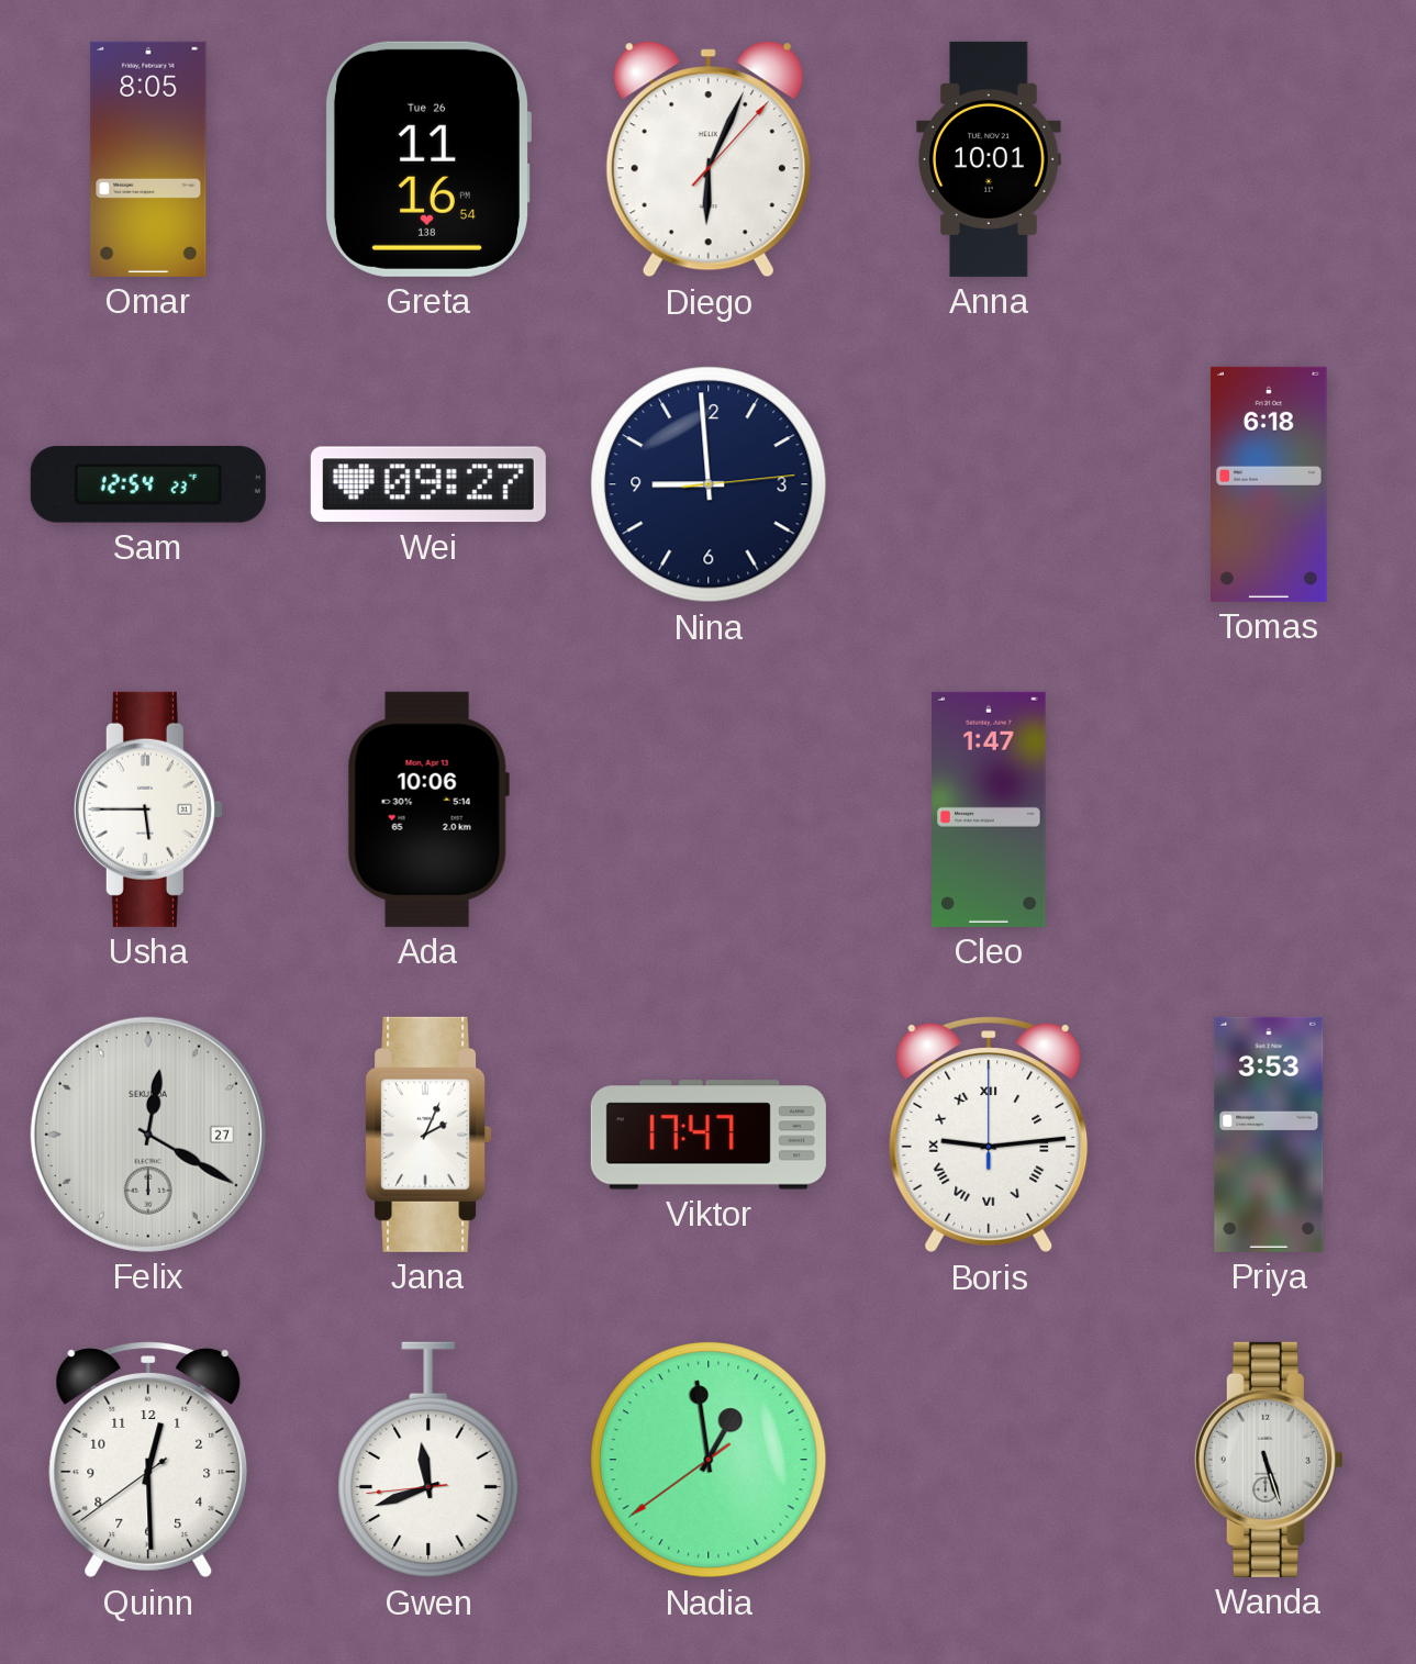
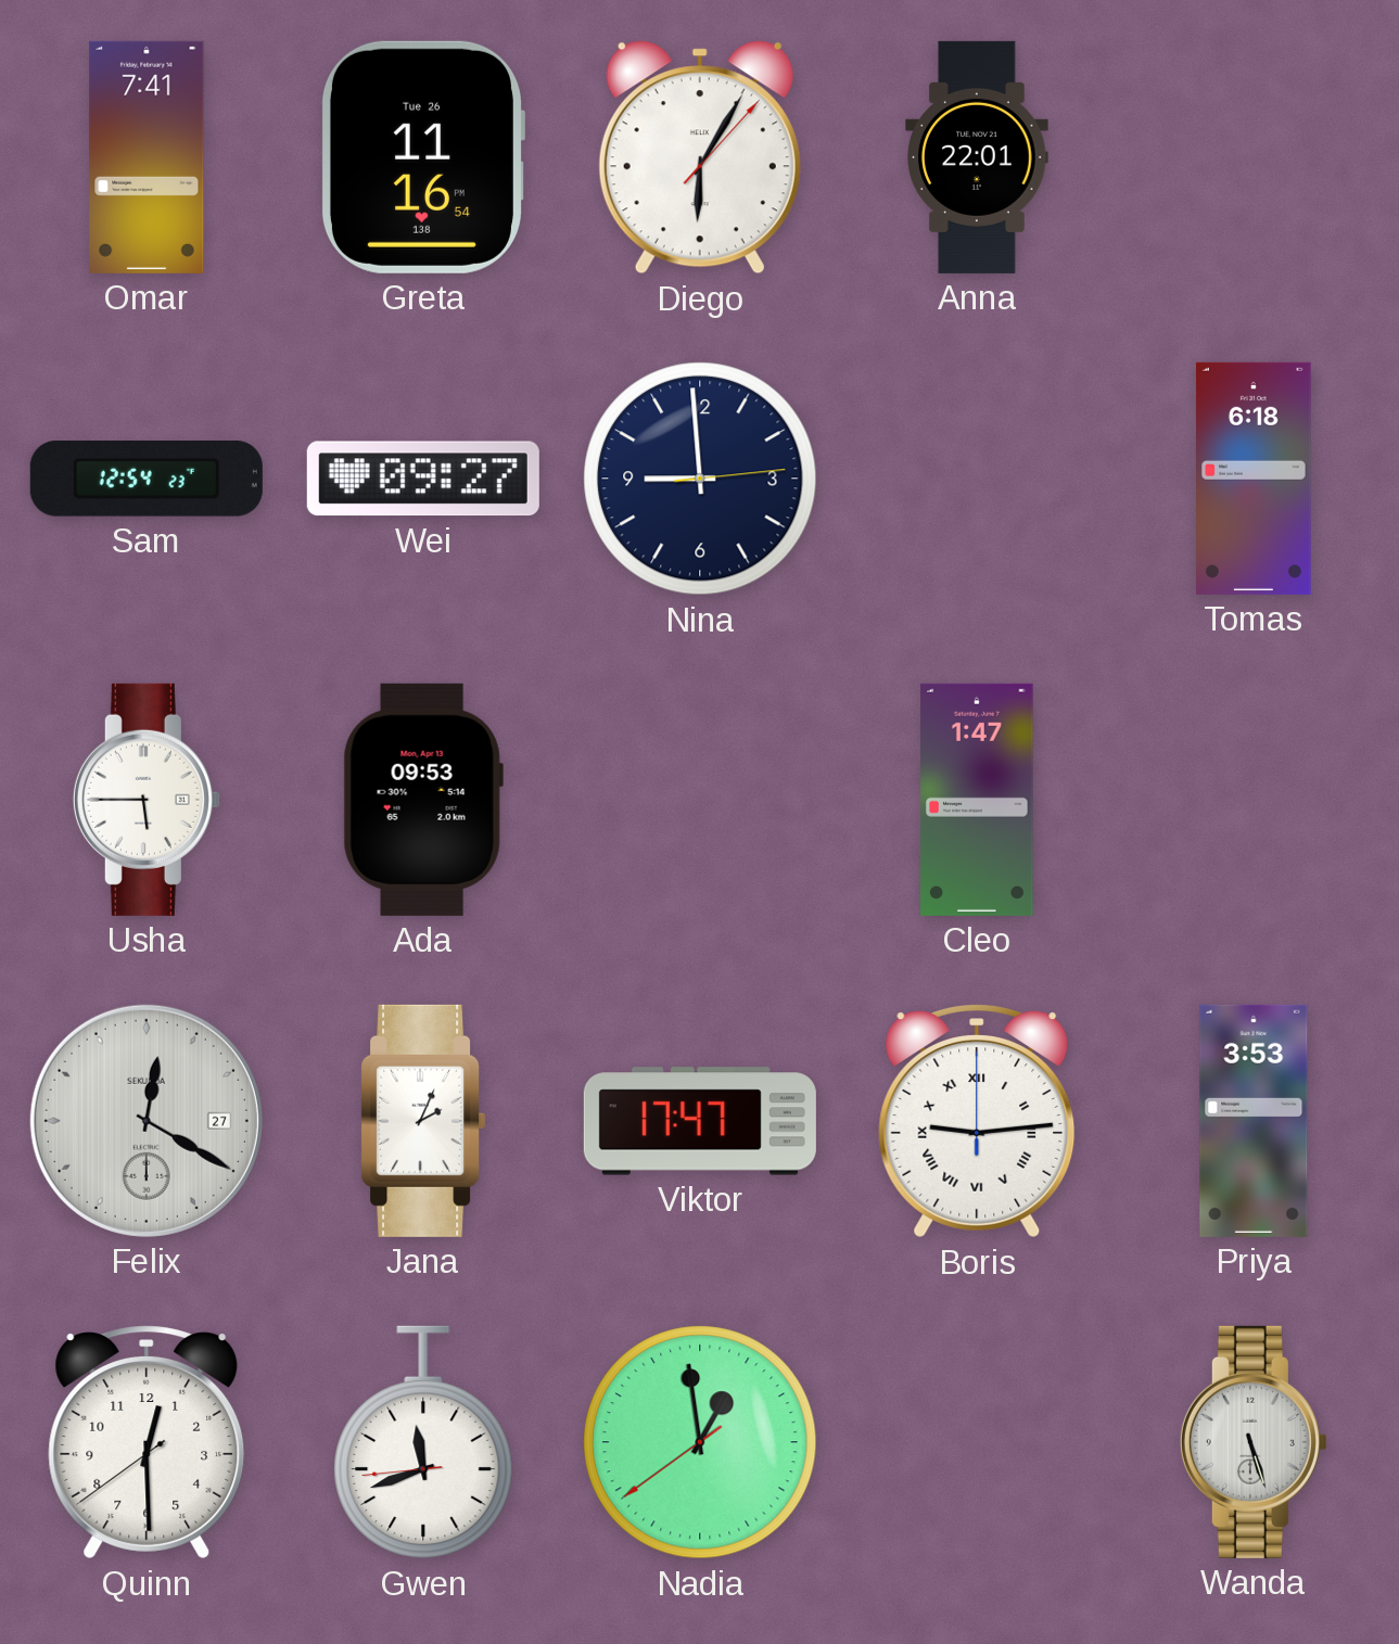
Omar: 8:05 -> 7:41 (147, 157)
Diego: 6:04 -> 6:05 (700, 157)
Anna: 10:01 -> 22:01 (977, 157)
Ada: 10:06 -> 09:53 (423, 800)
